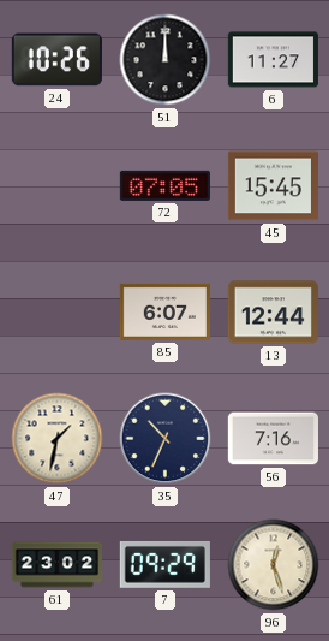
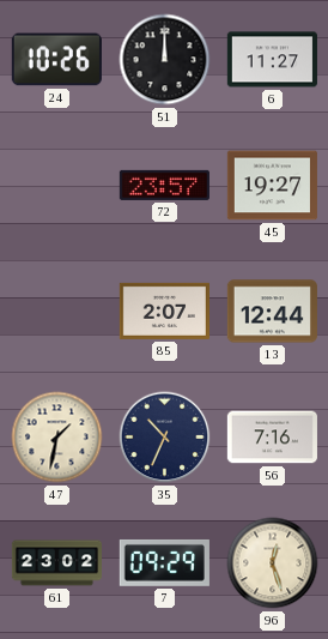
72: 07:05 -> 23:57 (164, 185)
45: 15:45 -> 19:27 (272, 186)
85: 6:07 -> 2:07 (164, 311)
